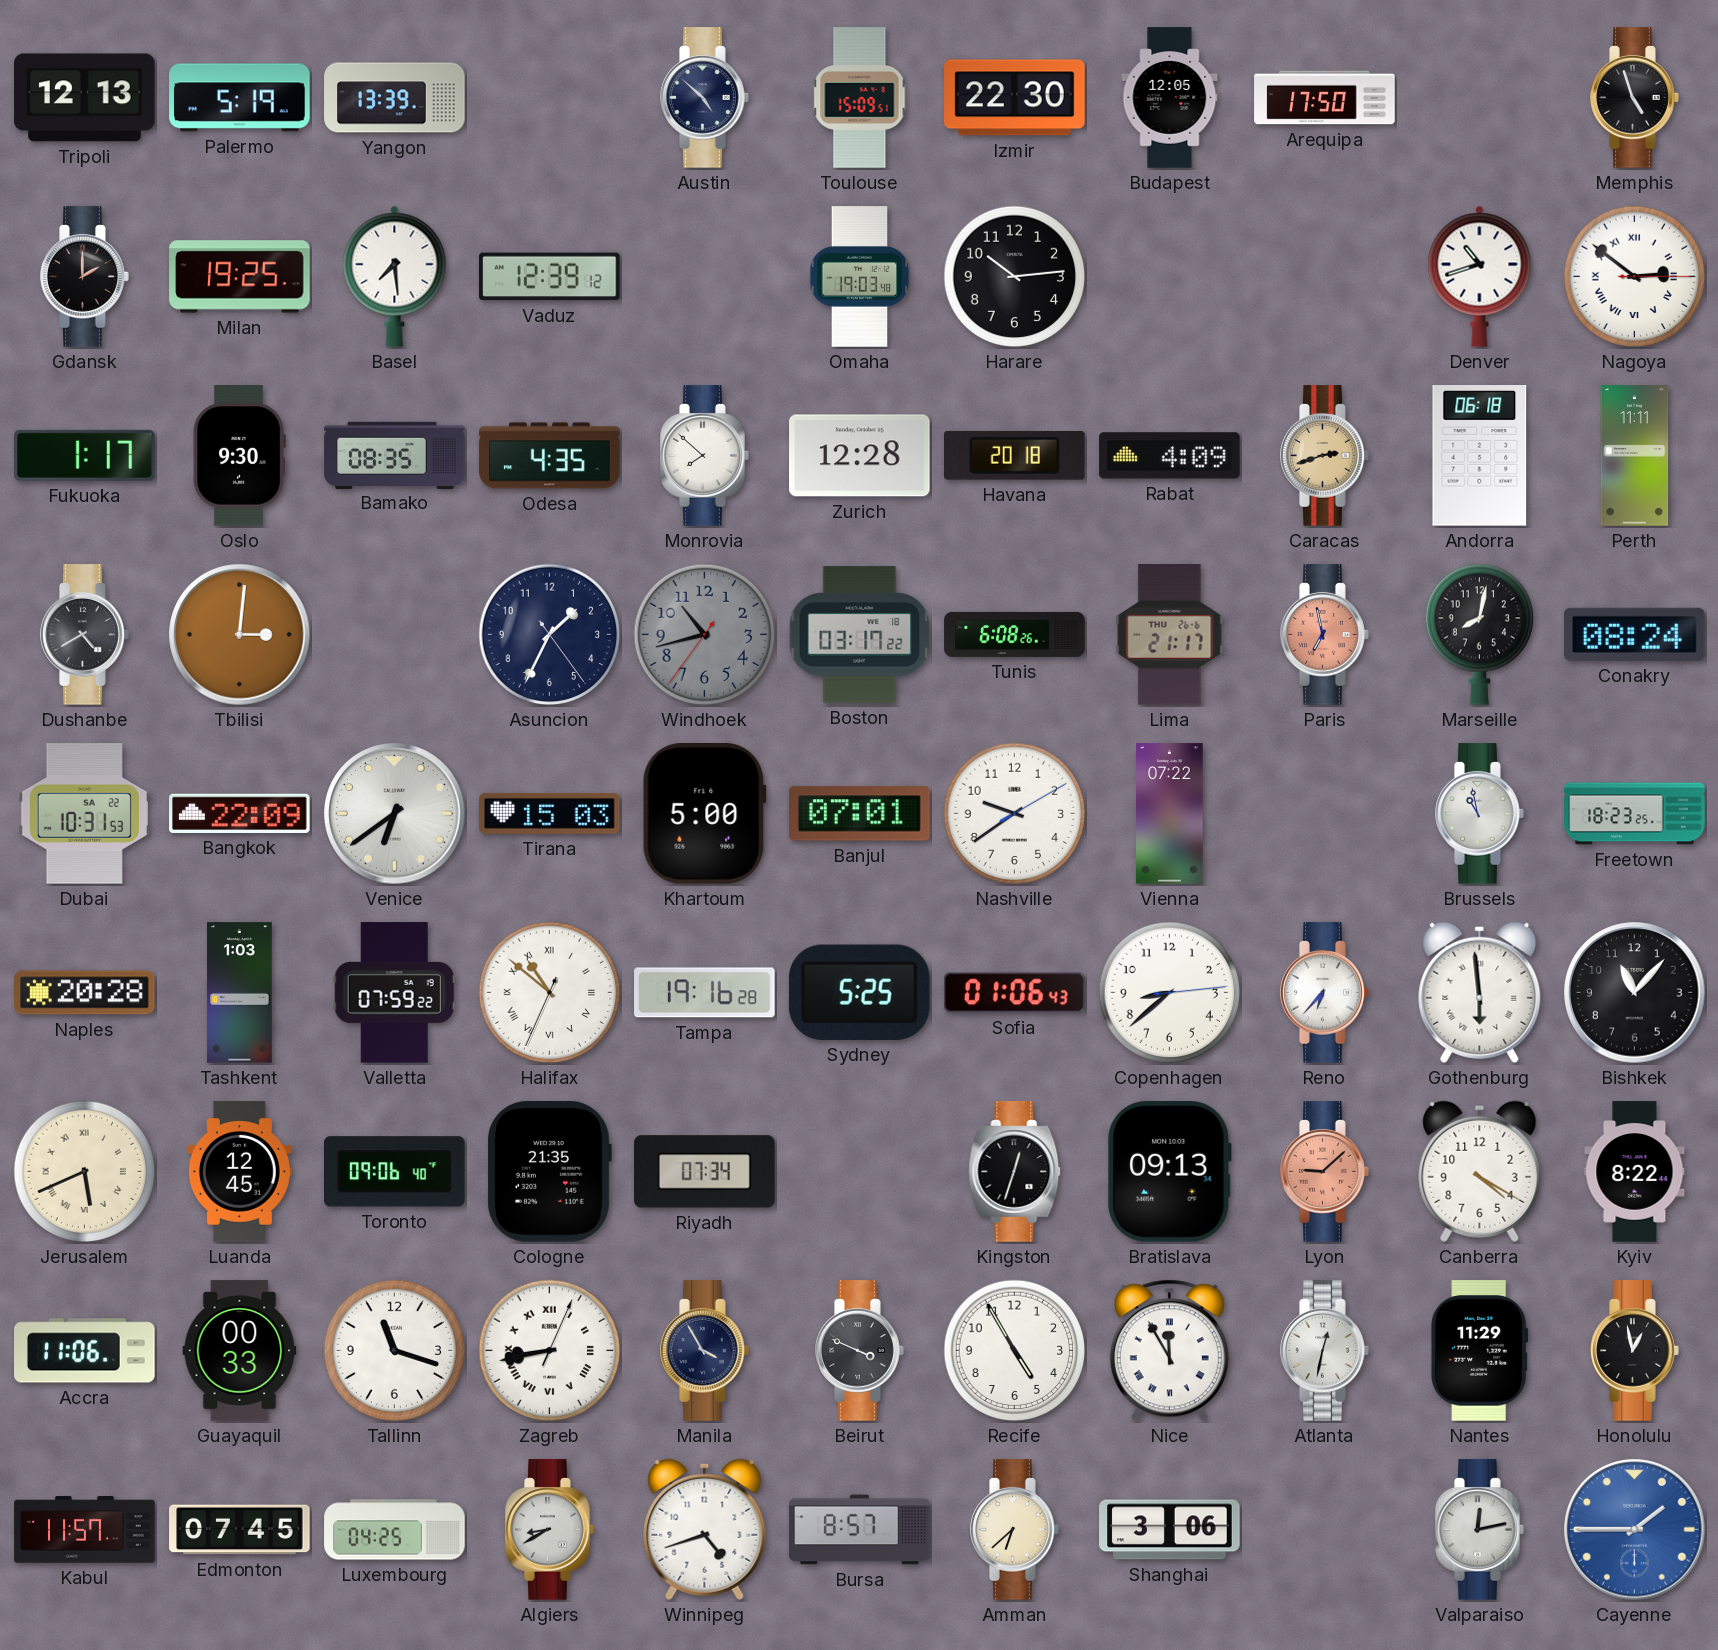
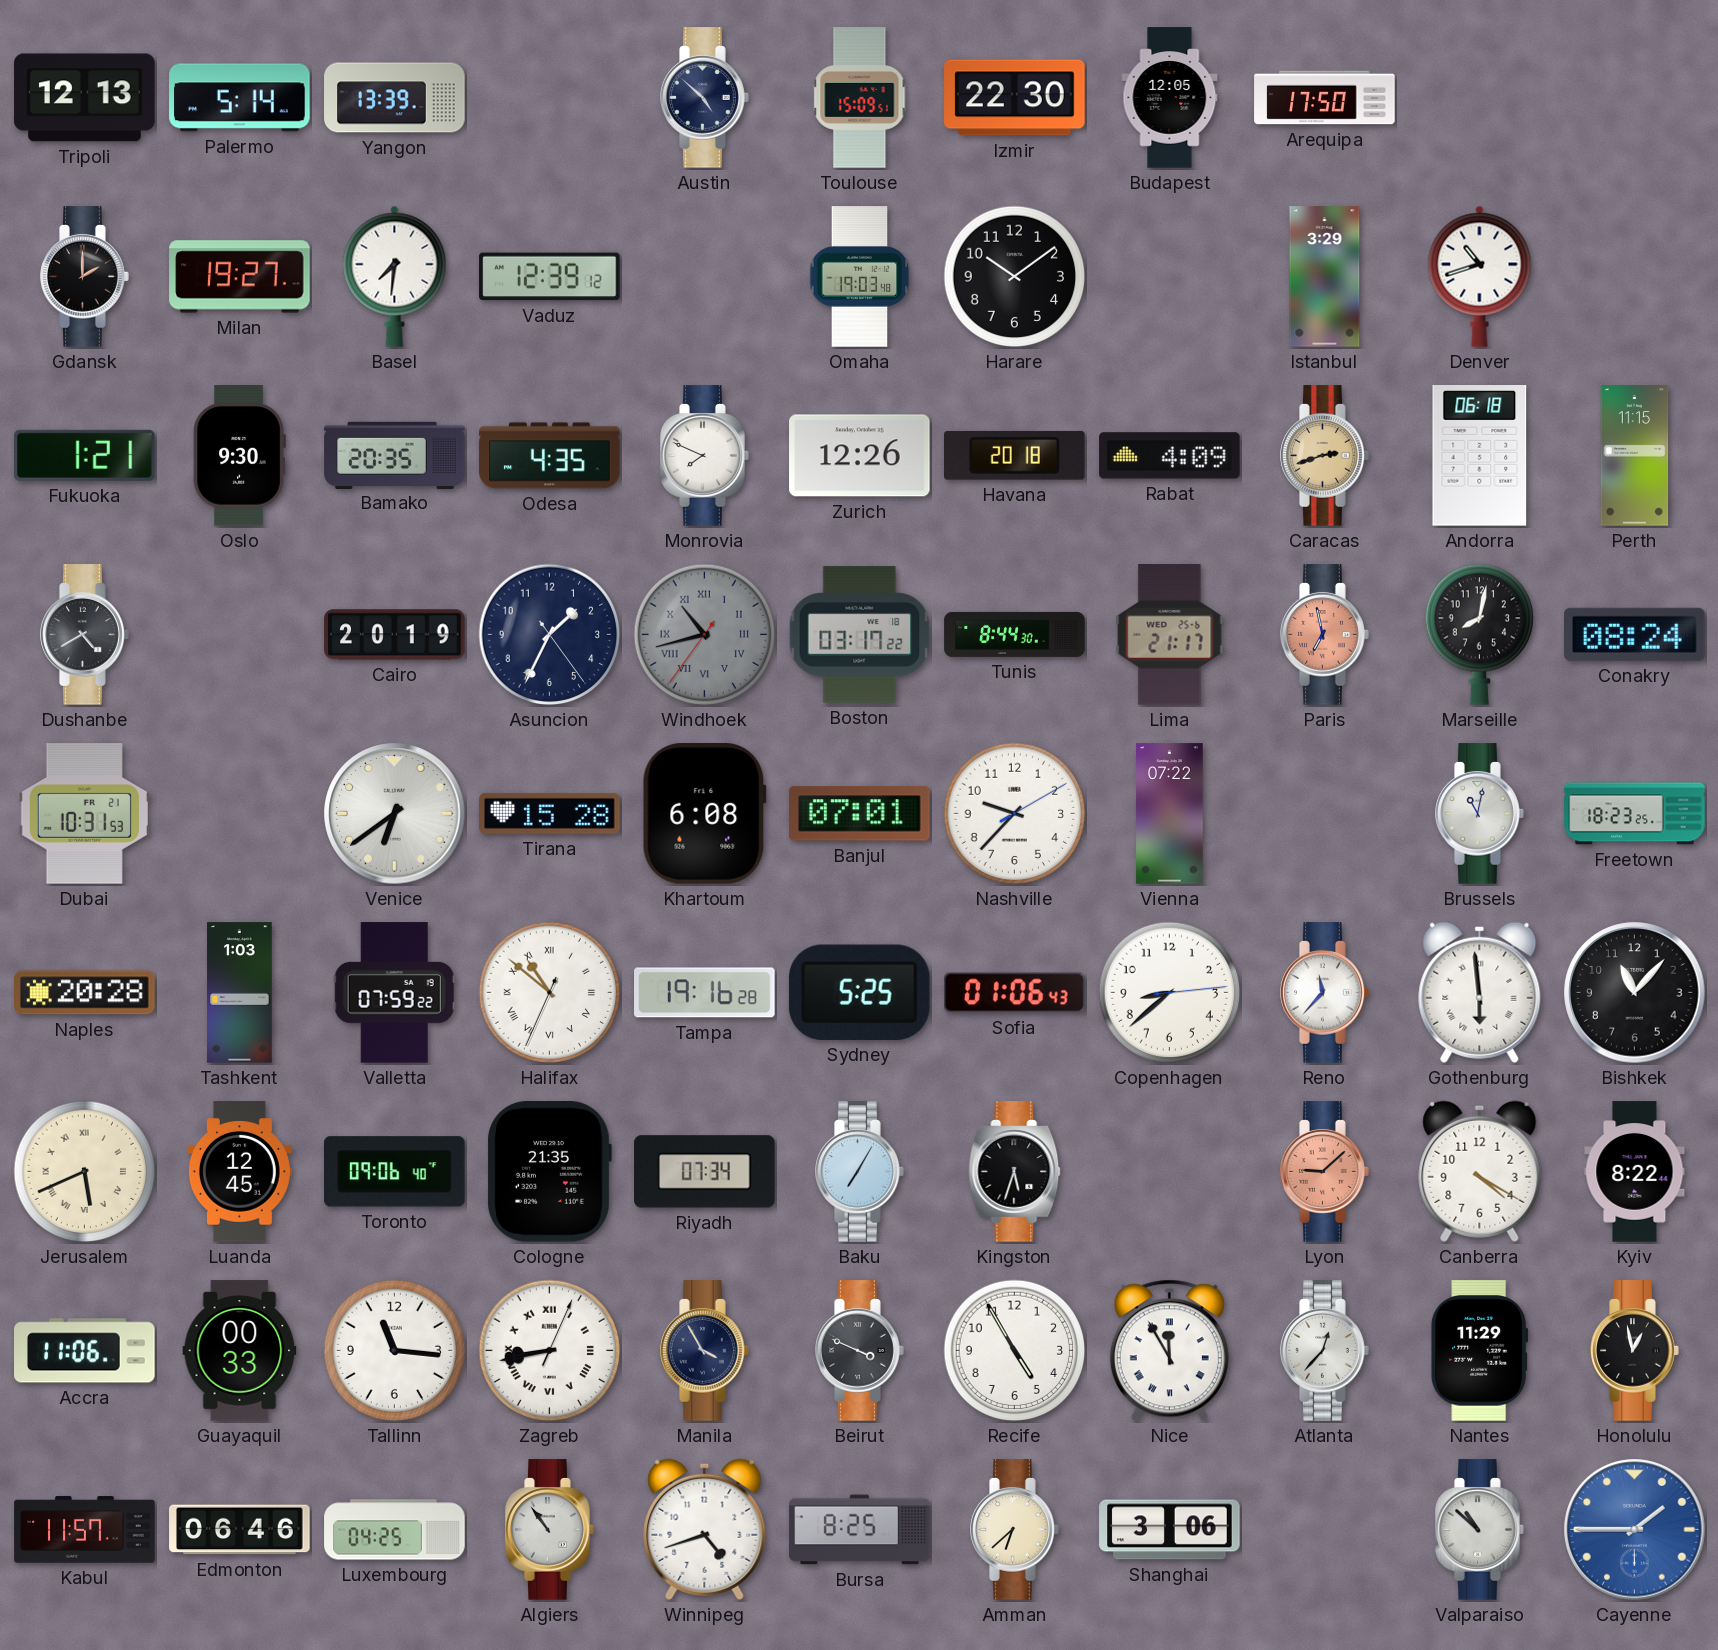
Palermo: 5:19 -> 5:14 (240, 98)
Memphis: 4:57 -> none (1635, 98)
Milan: 19:25 -> 19:27 (240, 277)
Basel: 7:29 -> 7:31 (395, 276)
Harare: 10:14 -> 10:09 (1015, 277)
Istanbul: none -> 3:29 (1325, 277)
Nagoya: 2:51 -> none (1635, 277)
Fukuoka: 1:17 -> 1:21 (85, 455)
Bamako: 08:35 -> 20:35 (395, 455)
Monrovia: 7:52 -> 7:49 (705, 456)
Zurich: 12:28 -> 12:26 (860, 456)
Perth: 11:11 -> 11:15 (1635, 456)
Tbilisi: 3:01 -> none (240, 635)
Cairo: none -> 20:19 (395, 635)
Windhoek numerals: Arabic -> Roman (705, 635)
Tunis: 6:08 -> 8:44 (1015, 634)
Lima date: THU 26-6 -> WED 25-6 (1170, 635)
Dubai date: SA 22 -> FR 21 (84, 814)
Bangkok: 22:09 -> none (240, 813)
Tirana: 15:03 -> 15:28 (550, 813)
Khartoum: 5:00 -> 6:08 (704, 814)
Nashville: 9:39 -> 9:37 (1015, 814)
Brussels: 10:58 -> 11:02 (1480, 814)
Reno: 6:37 -> 11:37 (1325, 993)
Baku: none -> 7:05 (860, 1172)
Kingston: 12:33 -> 5:33 (1015, 1172)
Bratislava: 09:13 -> none (1170, 1172)
Tallinn: 11:18 -> 11:16 (395, 1351)
Atlanta: 12:32 -> 12:37 (1325, 1351)
Edmonton: 07:45 -> 06:46 (240, 1530)
Algiers: 8:40 -> 10:54 (550, 1530)
Bursa: 8:57 -> 8:25 (860, 1530)
Valparaiso: 12:13 -> 10:52 (1480, 1530)
